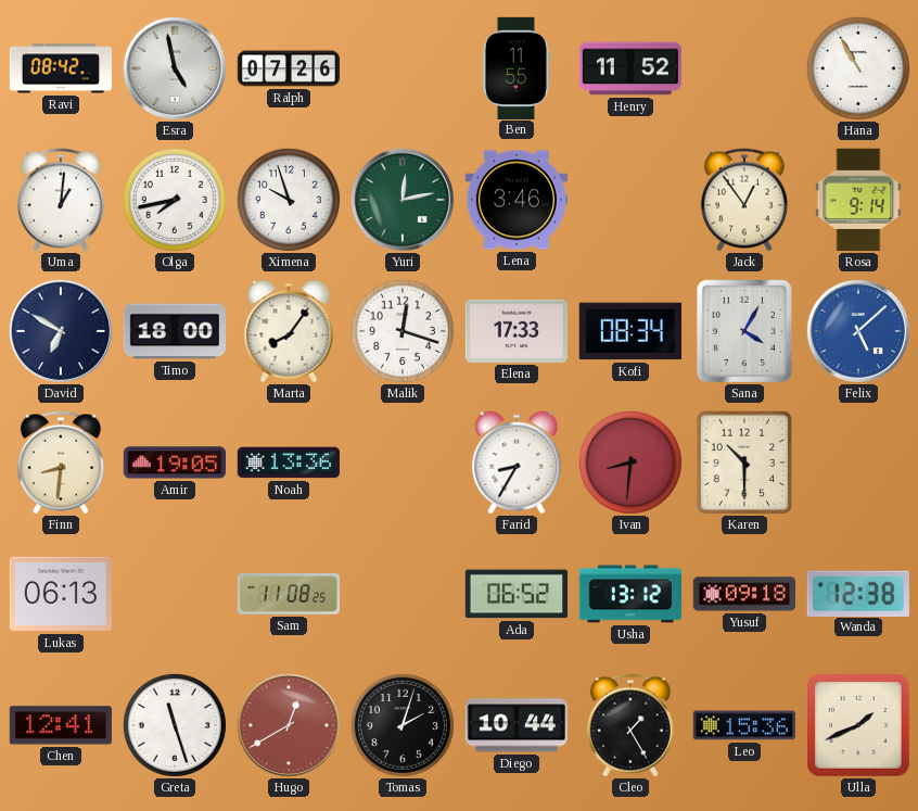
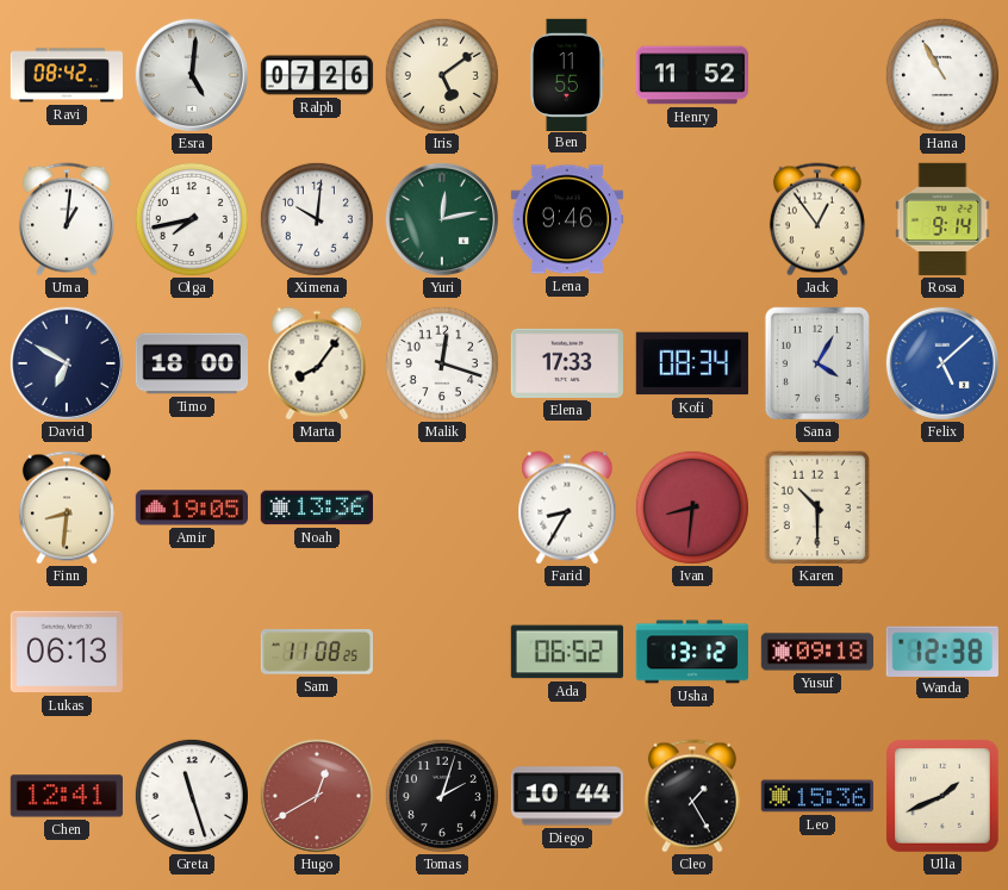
Esra: 4:58 -> 5:01 (192, 75)
Iris: none -> 5:09 (442, 75)
Ximena: 9:57 -> 10:01 (317, 219)
Lena: 3:46 -> 9:46 (566, 219)
